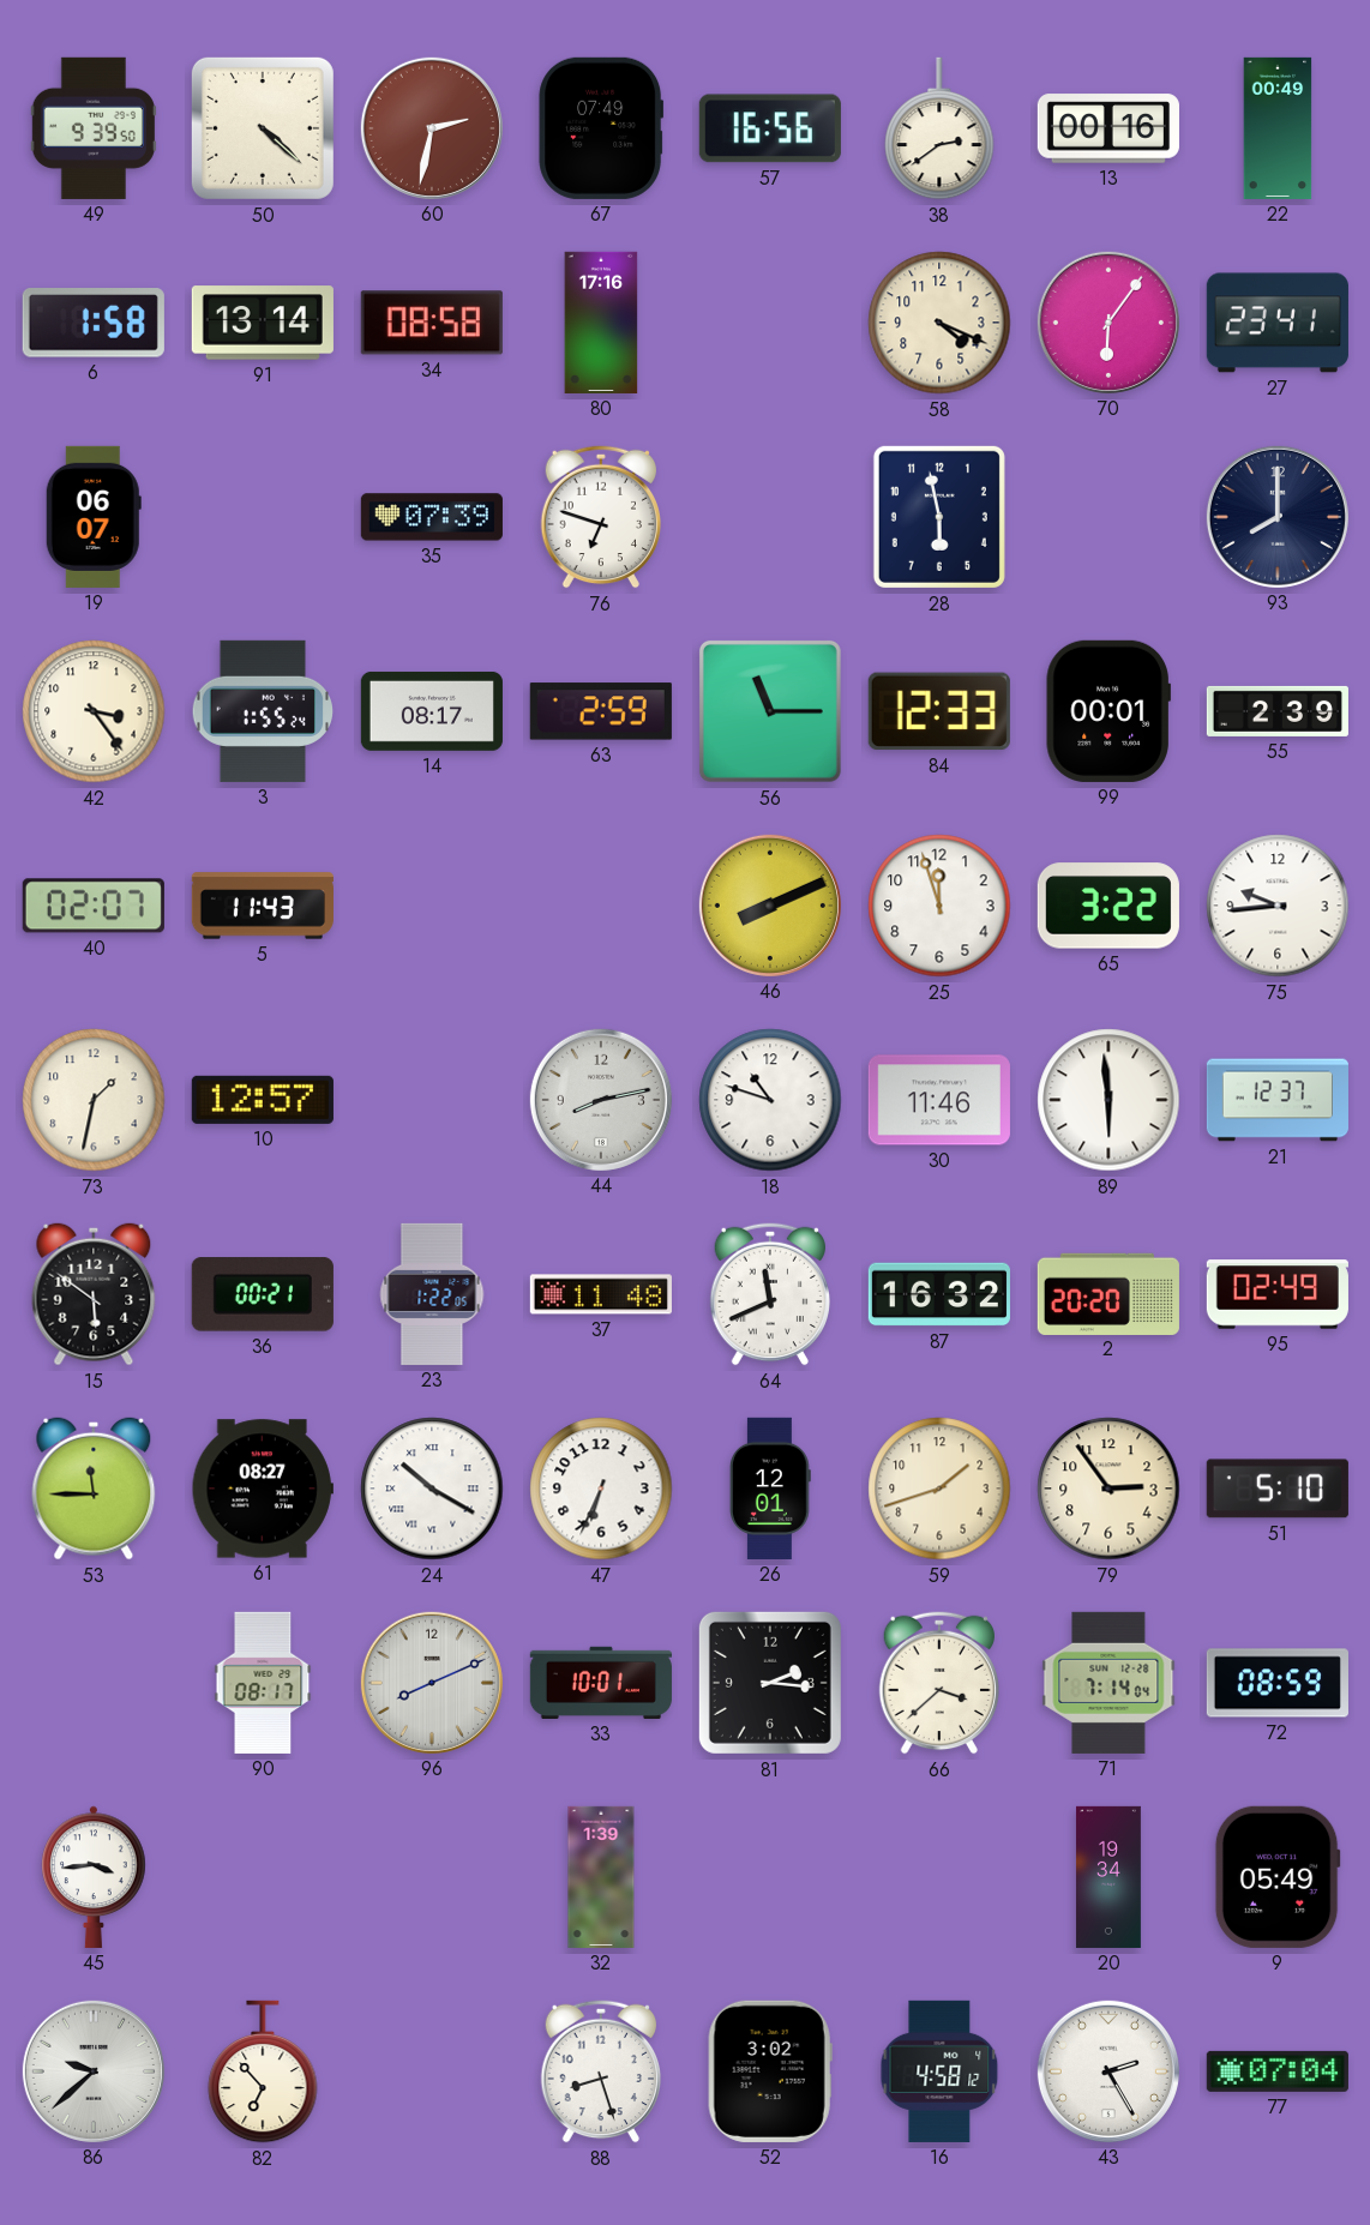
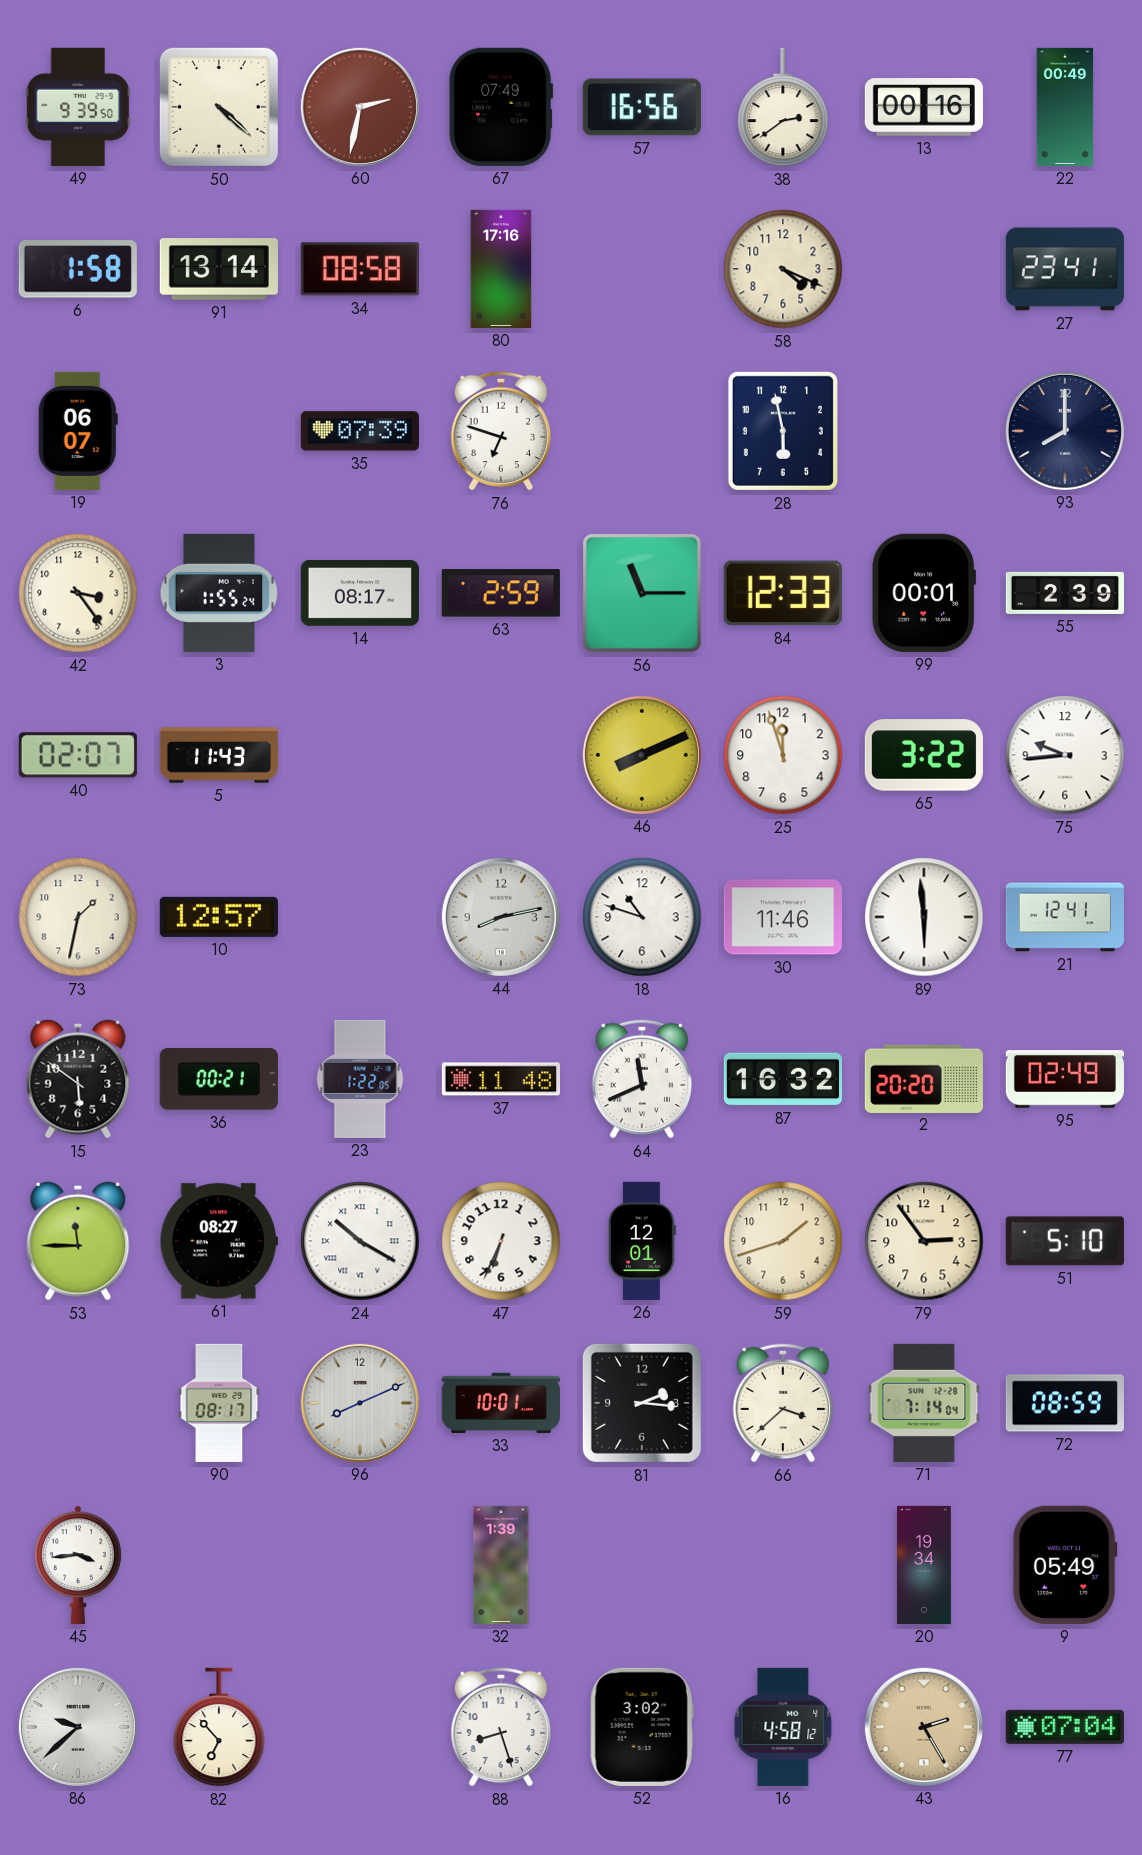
70: 6:06 -> none (1108, 323)
21: 12:37 -> 12:41 (1064, 917)
43 dial: white -> champagne (924, 1727)
